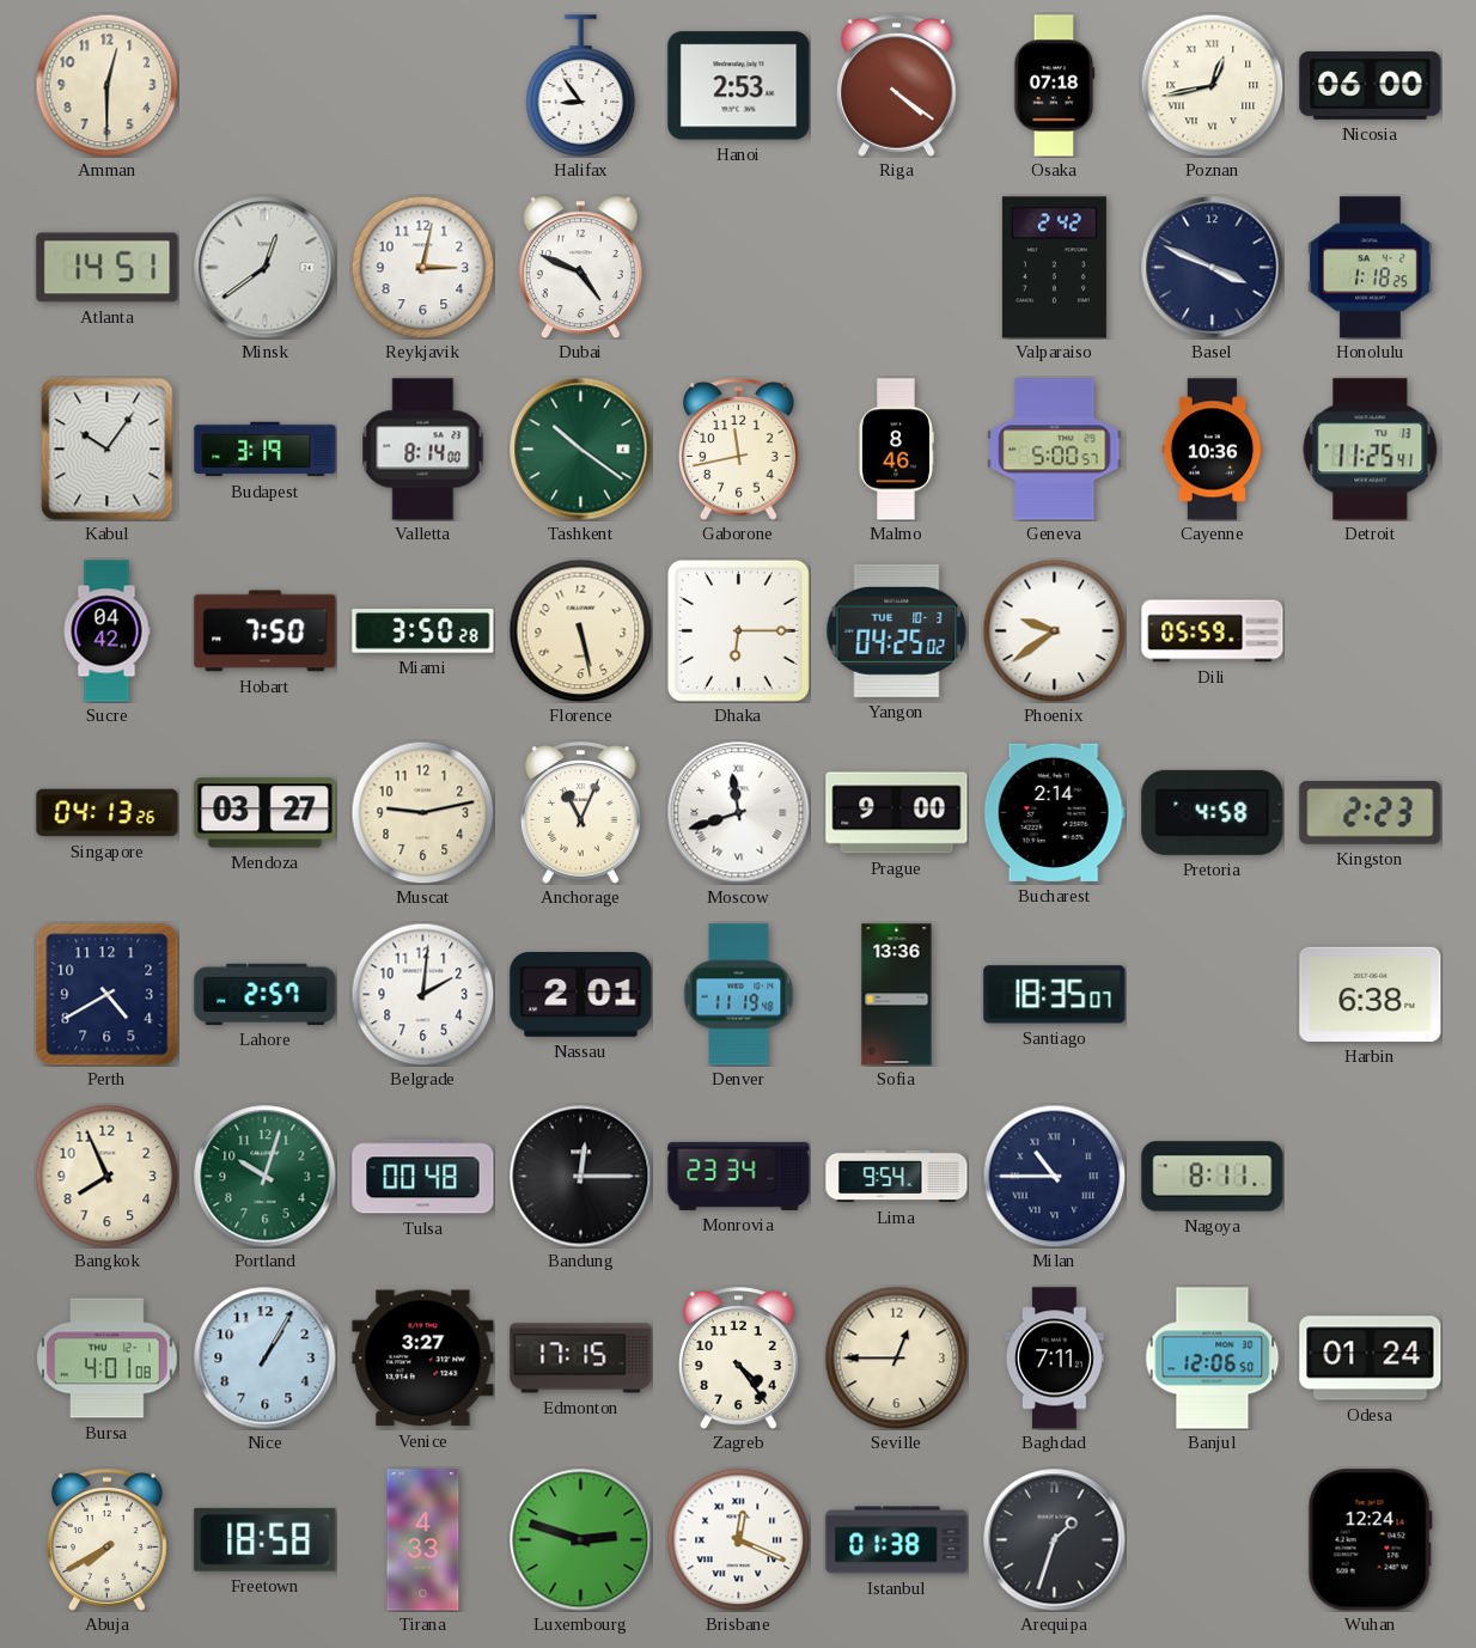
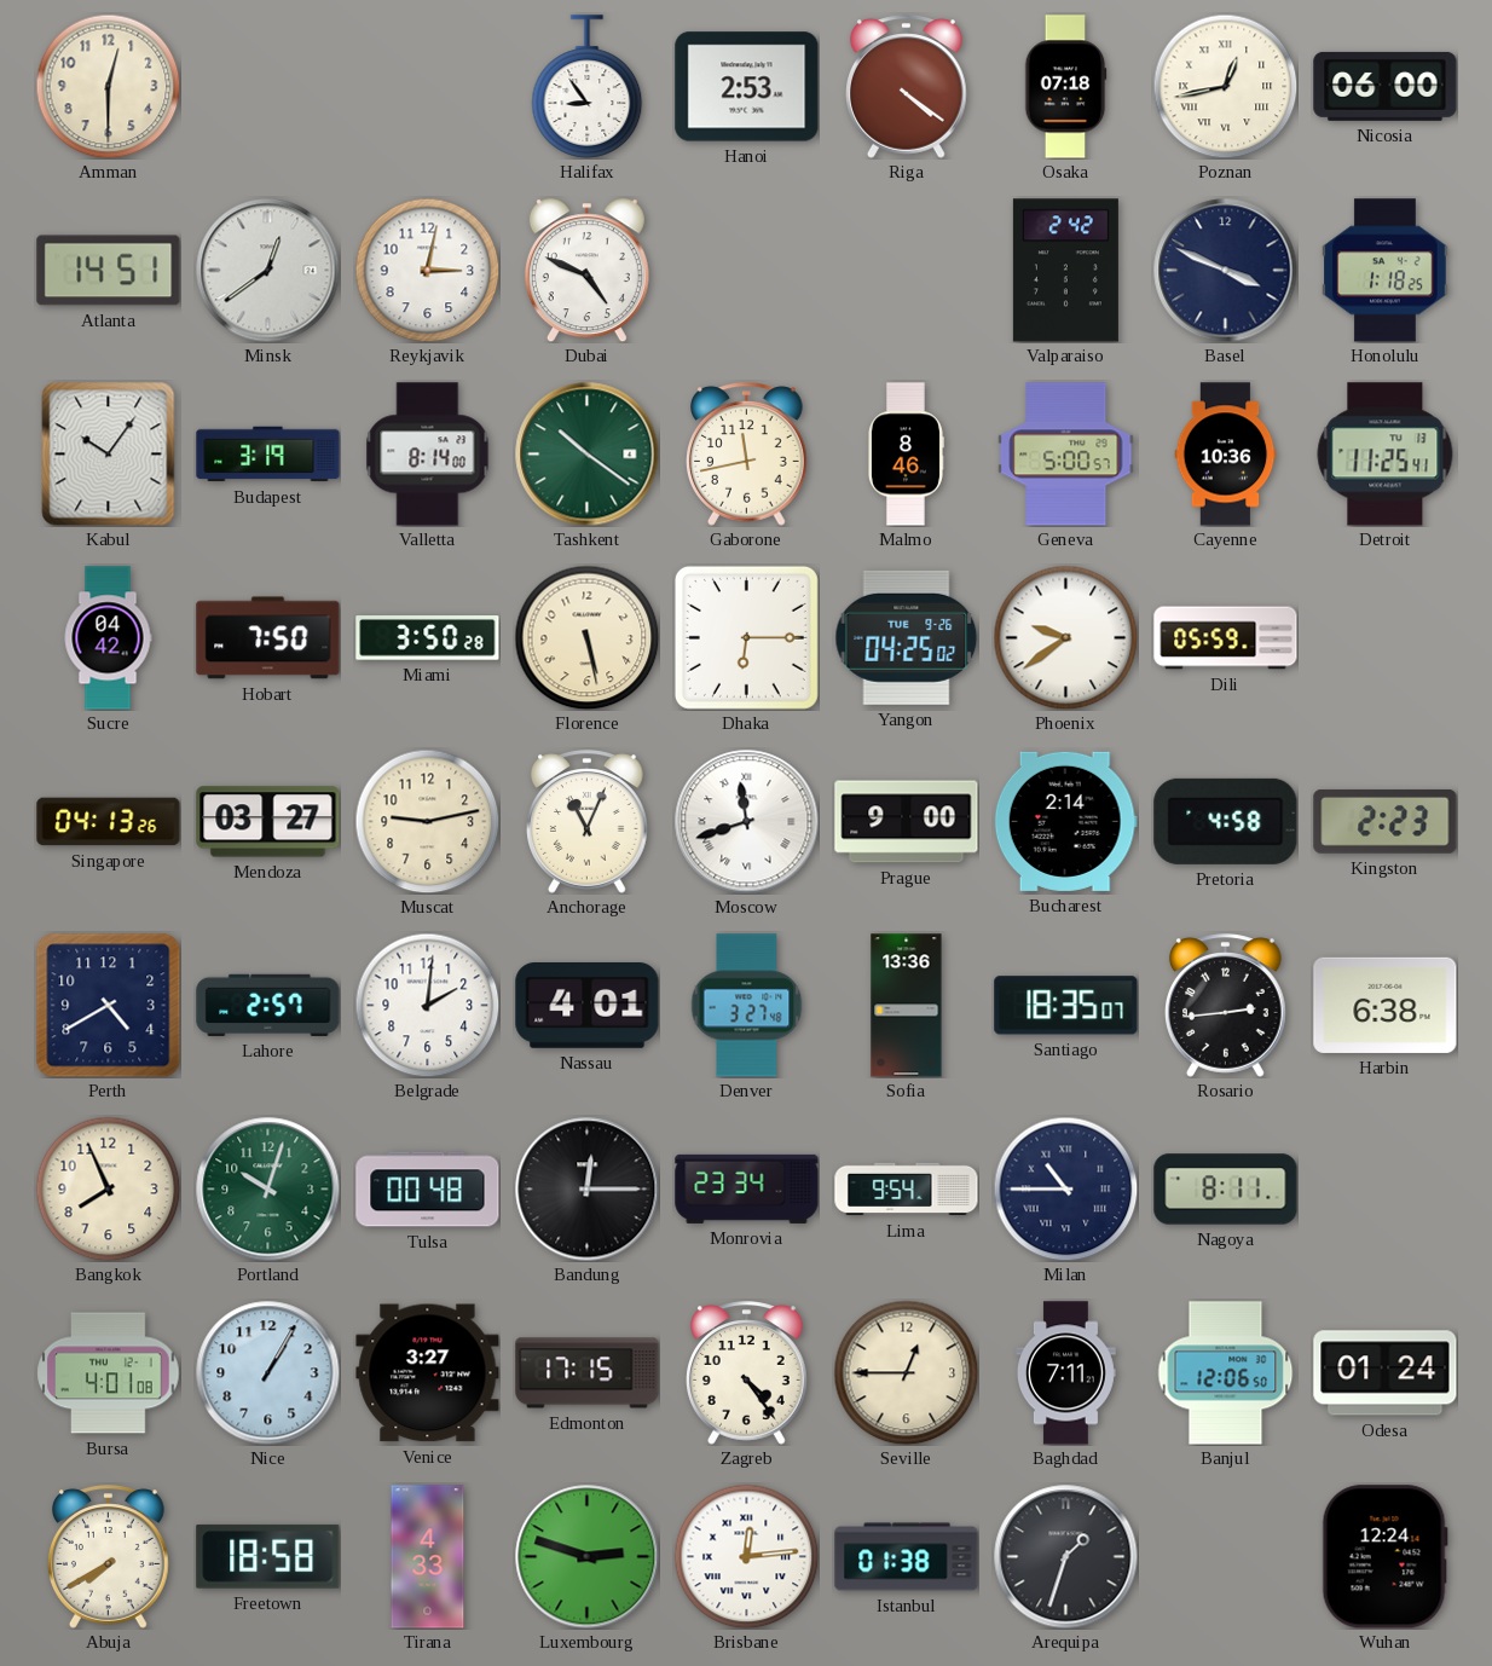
Yangon date: TUE 10-3 -> TUE 9-26 (906, 637)
Nassau: 2:01 -> 4:01 (588, 1006)
Denver: 11:19 -> 3:27 (747, 1006)
Rosario: none -> 2:44 (1226, 1006)
Brisbane: 12:19 -> 12:14 (746, 1556)
